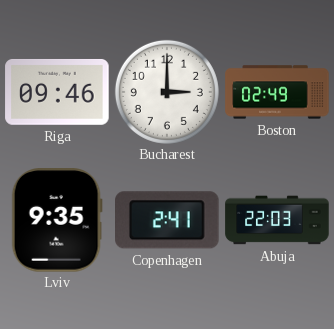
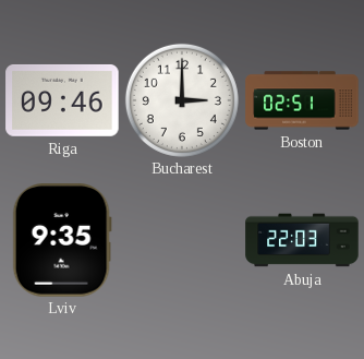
Boston: 02:49 -> 02:51 (302, 100)
Copenhagen: 2:41 -> none (167, 220)
